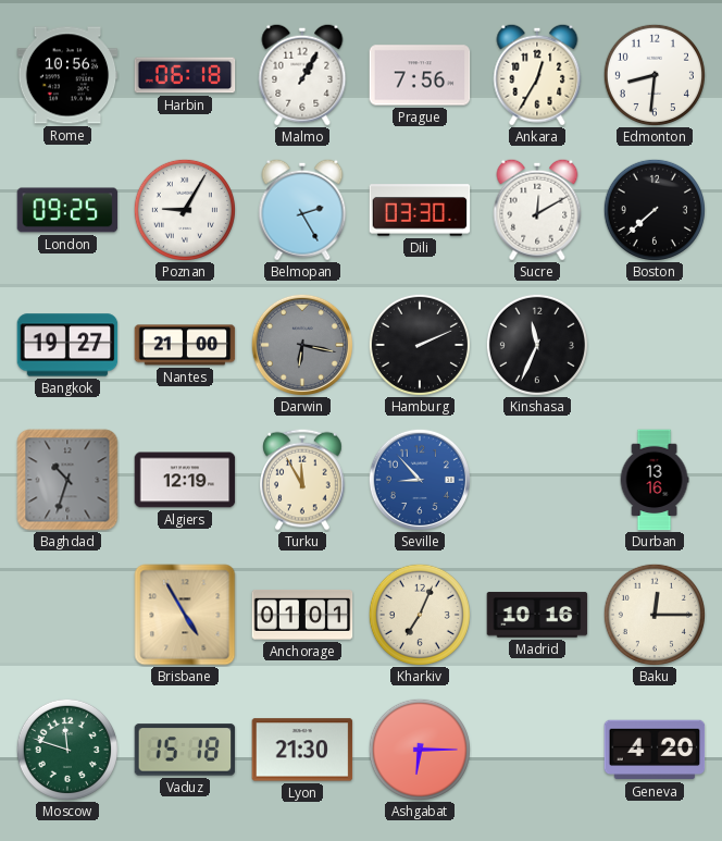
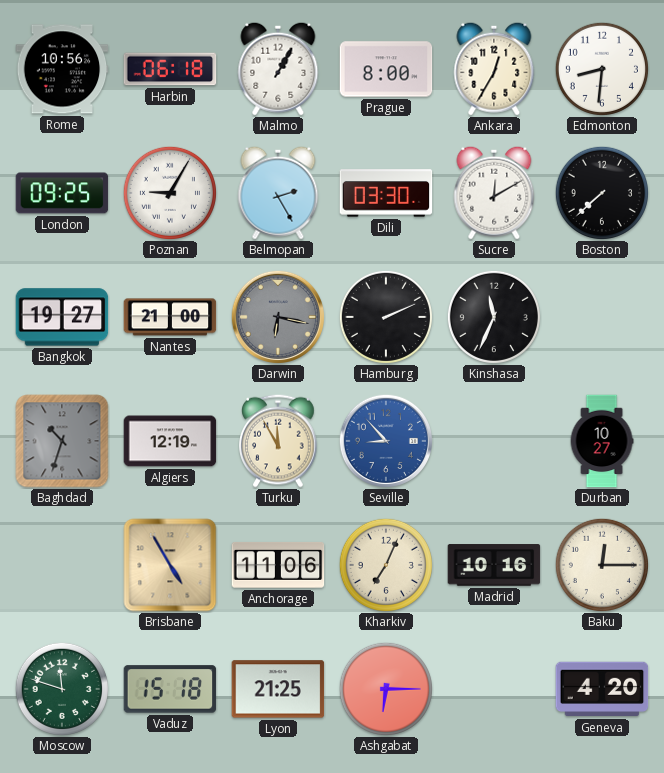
Prague: 7:56 -> 8:00 (386, 69)
Durban: 13:16 -> 10:27 (602, 441)
Anchorage: 01:01 -> 11:06 (278, 565)
Lyon: 21:30 -> 21:25 (278, 689)
